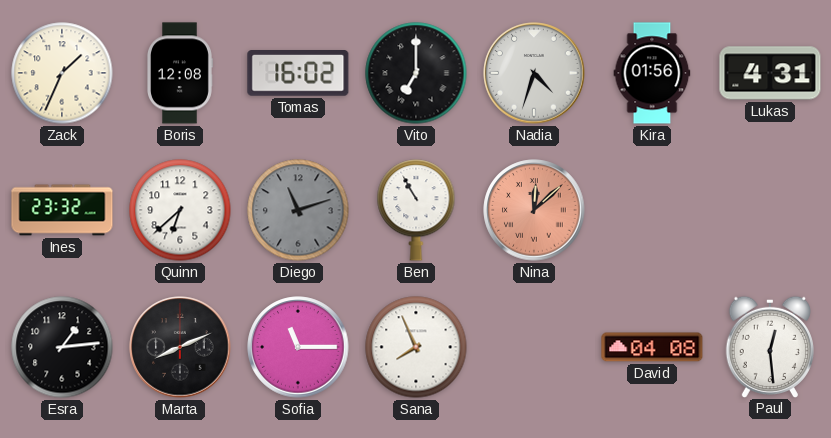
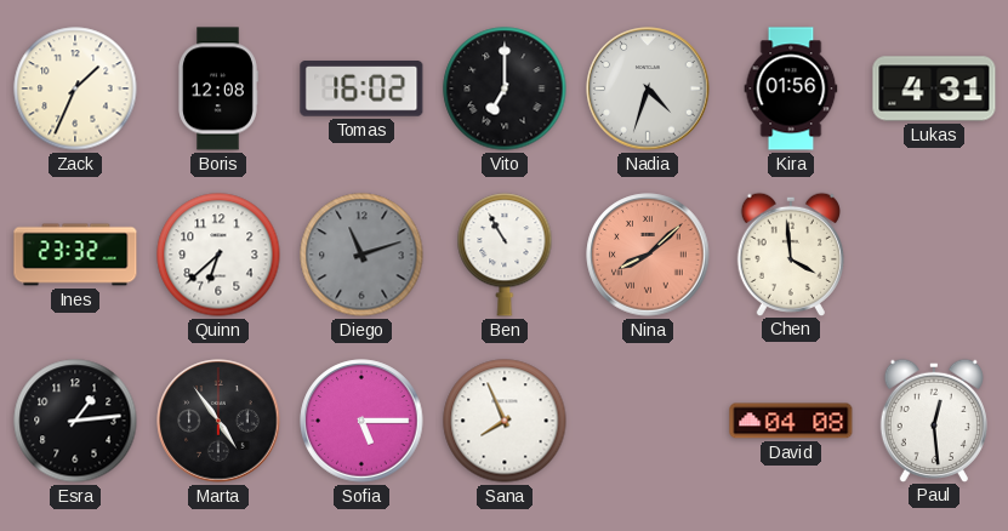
Nina: 12:08 -> 8:08 (648, 255)
Chen: none -> 3:59 (790, 253)
Marta: 8:11 -> 4:54 (218, 421)
Sofia: 11:15 -> 5:15 (361, 421)
